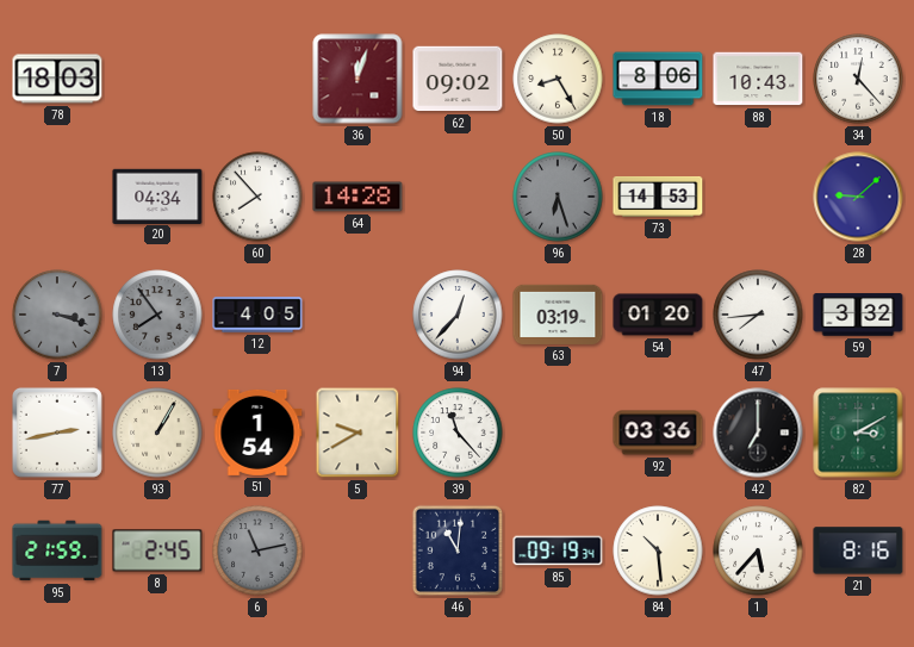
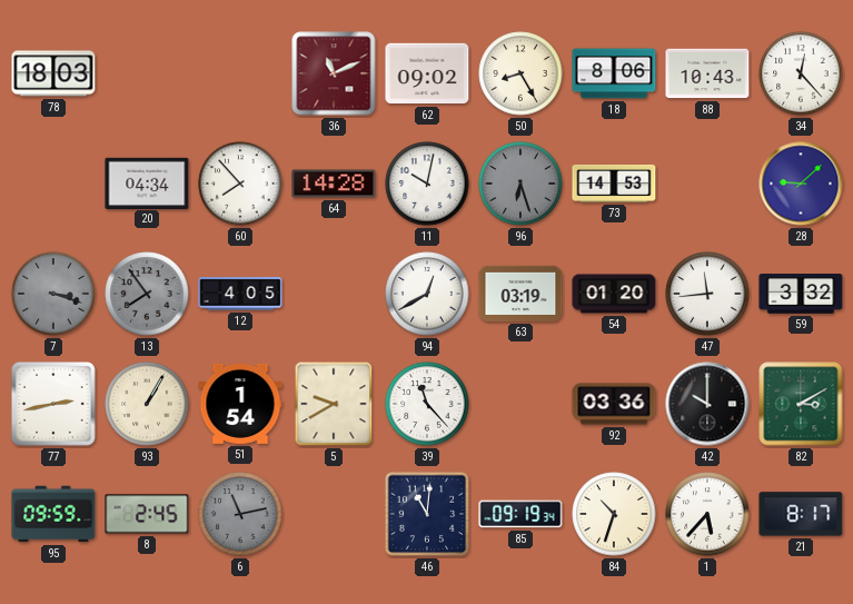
36: 12:03 -> 11:11 (334, 73)
11: none -> 10:02 (427, 184)
94: 12:37 -> 12:40 (427, 294)
47: 7:44 -> 11:44 (707, 294)
42: 7:00 -> 10:00 (707, 404)
95: 21:59 -> 09:59 (53, 514)
84: 10:29 -> 10:33 (614, 514)
21: 8:16 -> 8:17 (801, 514)
